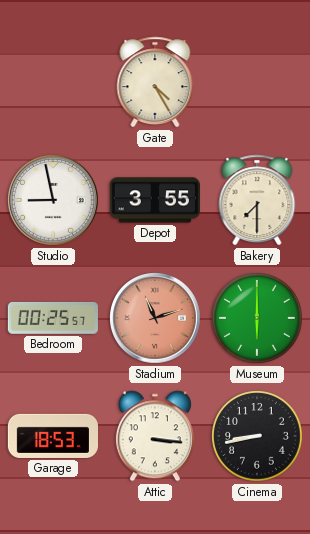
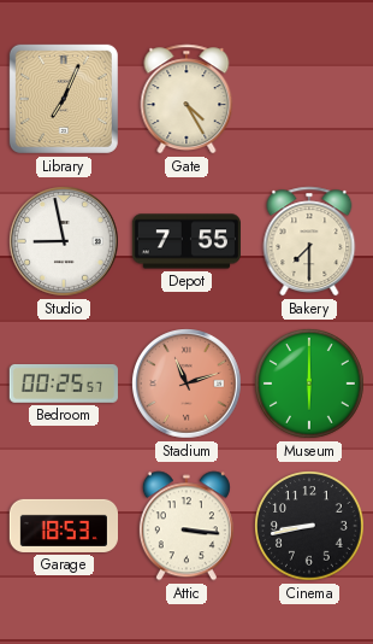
Library: none -> 7:04 (64, 99)
Depot: 3:55 -> 7:55 (185, 241)
